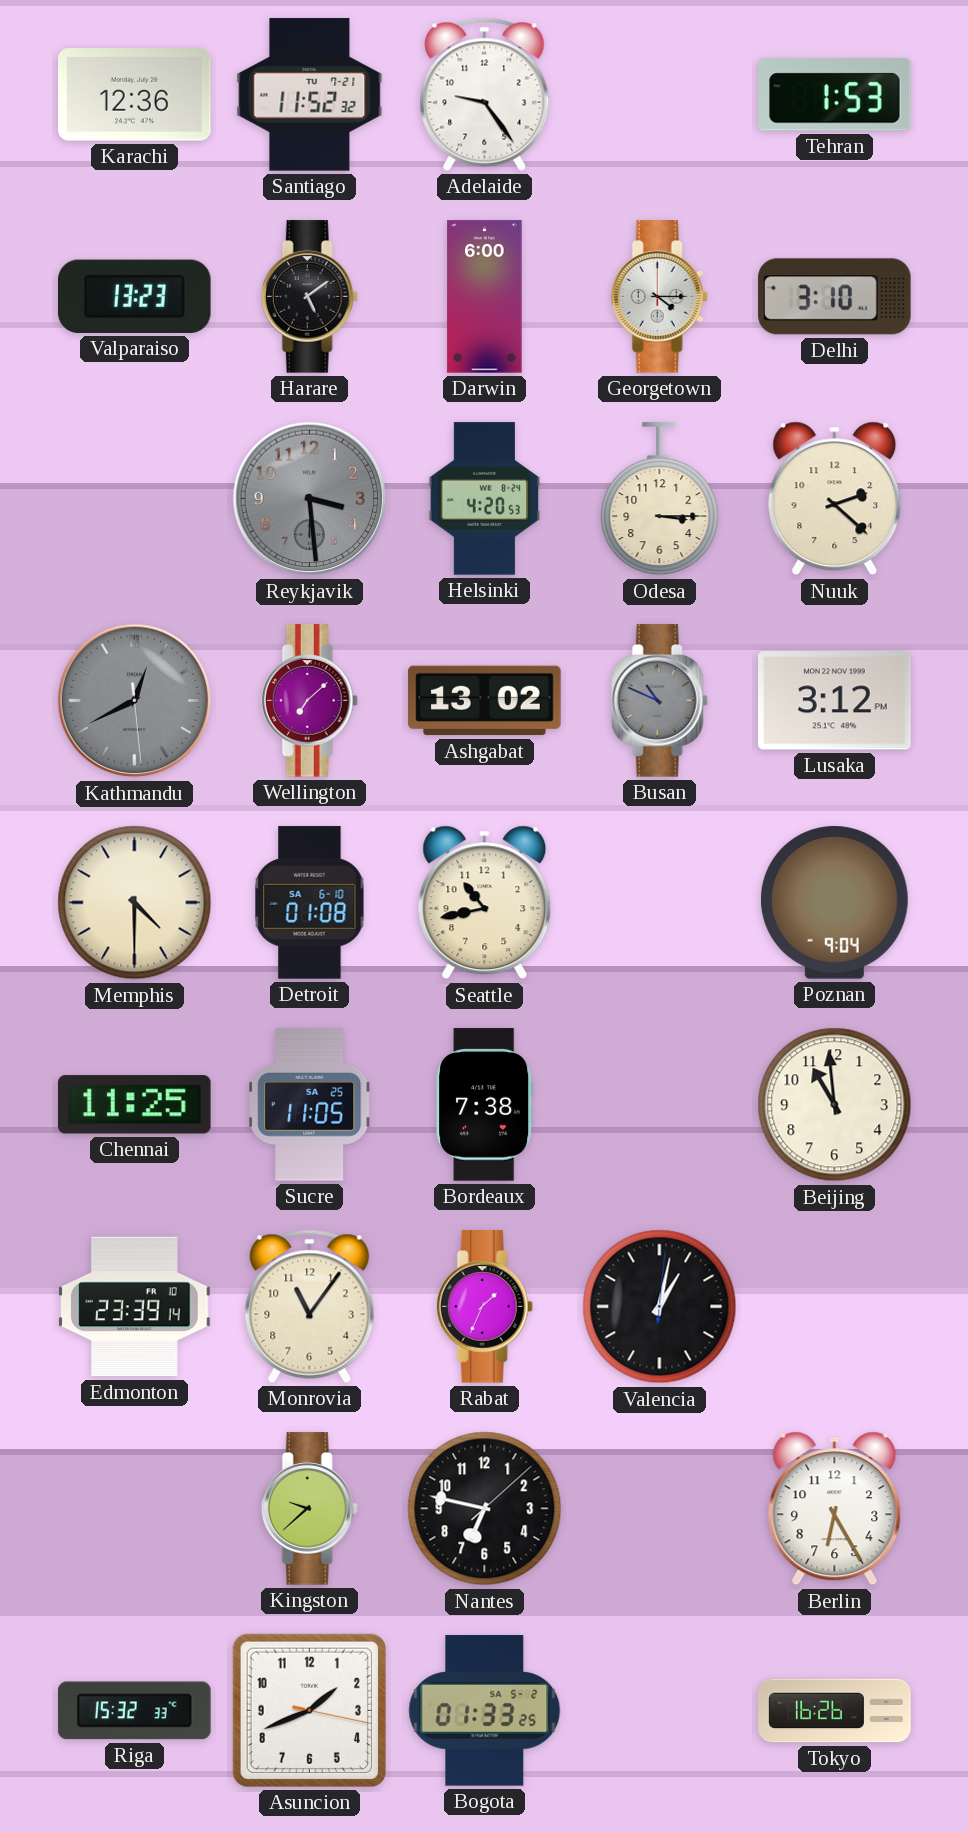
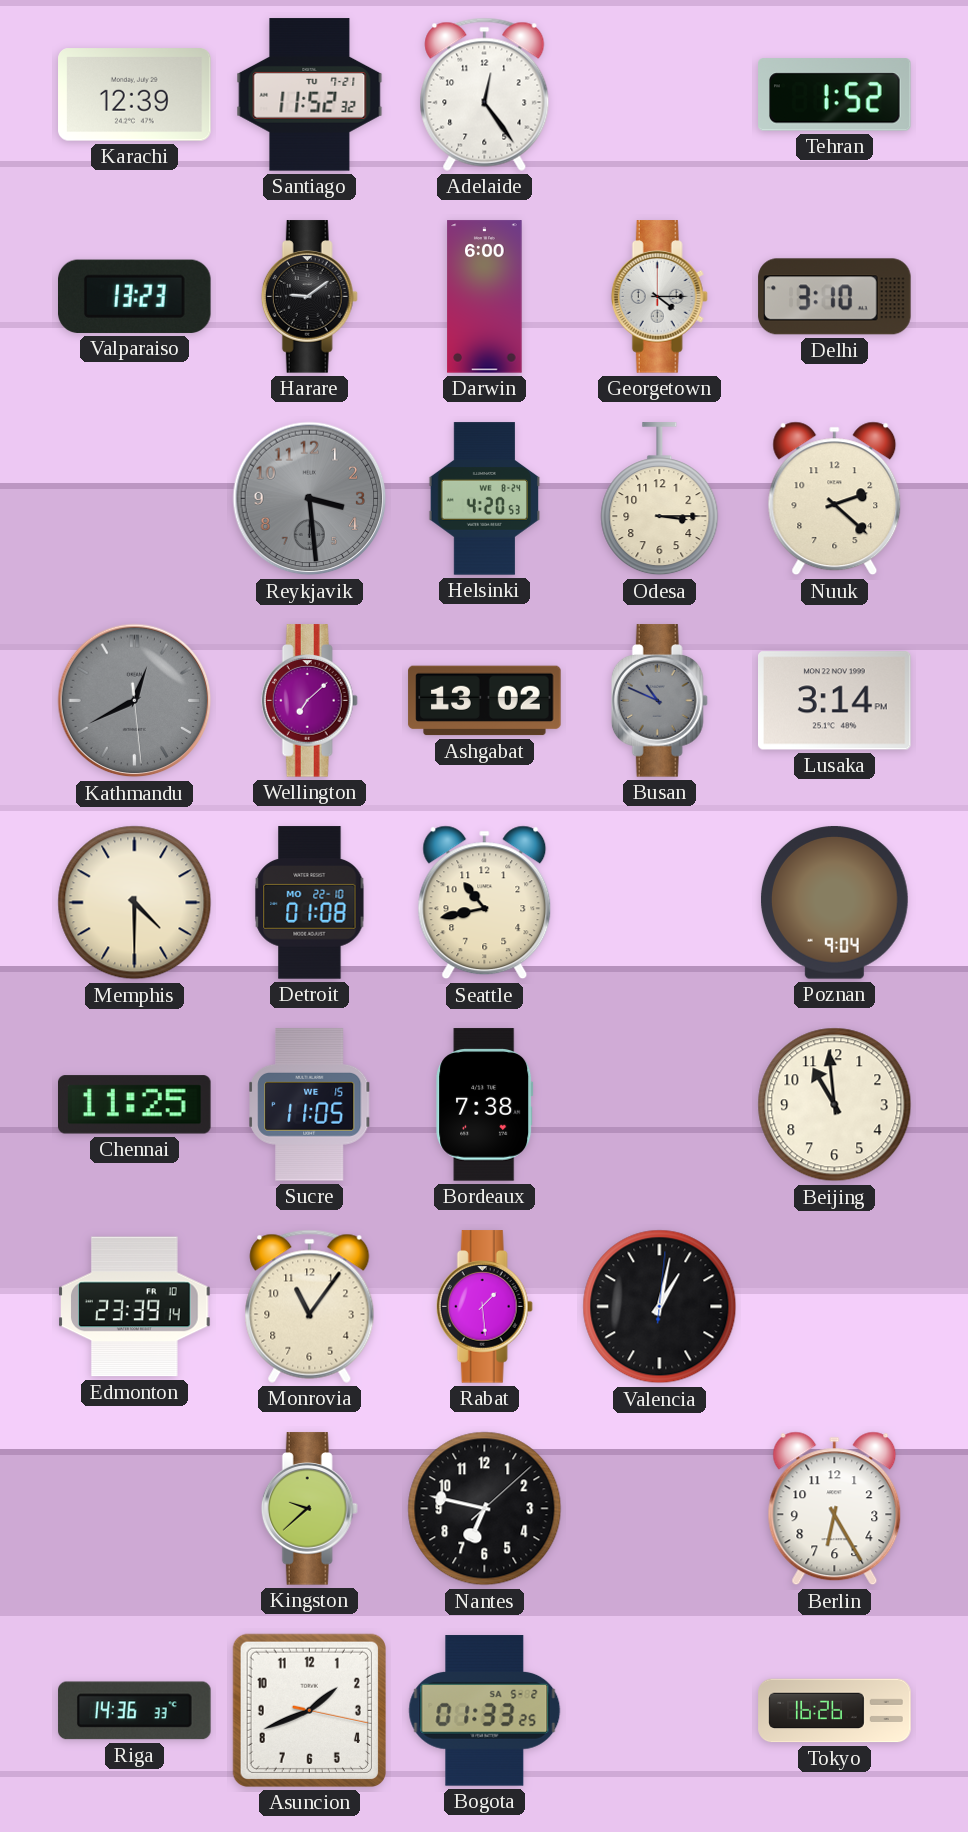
Karachi: 12:36 -> 12:39 (135, 95)
Adelaide: 9:24 -> 12:24 (485, 94)
Tehran: 1:53 -> 1:52 (835, 95)
Harare: 5:09 -> 9:09 (309, 297)
Lusaka: 3:12 -> 3:14 (835, 701)
Detroit date: SA 6-10 -> MO 22-10 (310, 903)
Sucre date: SA 25 -> WE 15 (310, 1105)
Rabat: 1:34 -> 1:29 (484, 1307)
Riga: 15:32 -> 14:36 (135, 1711)
